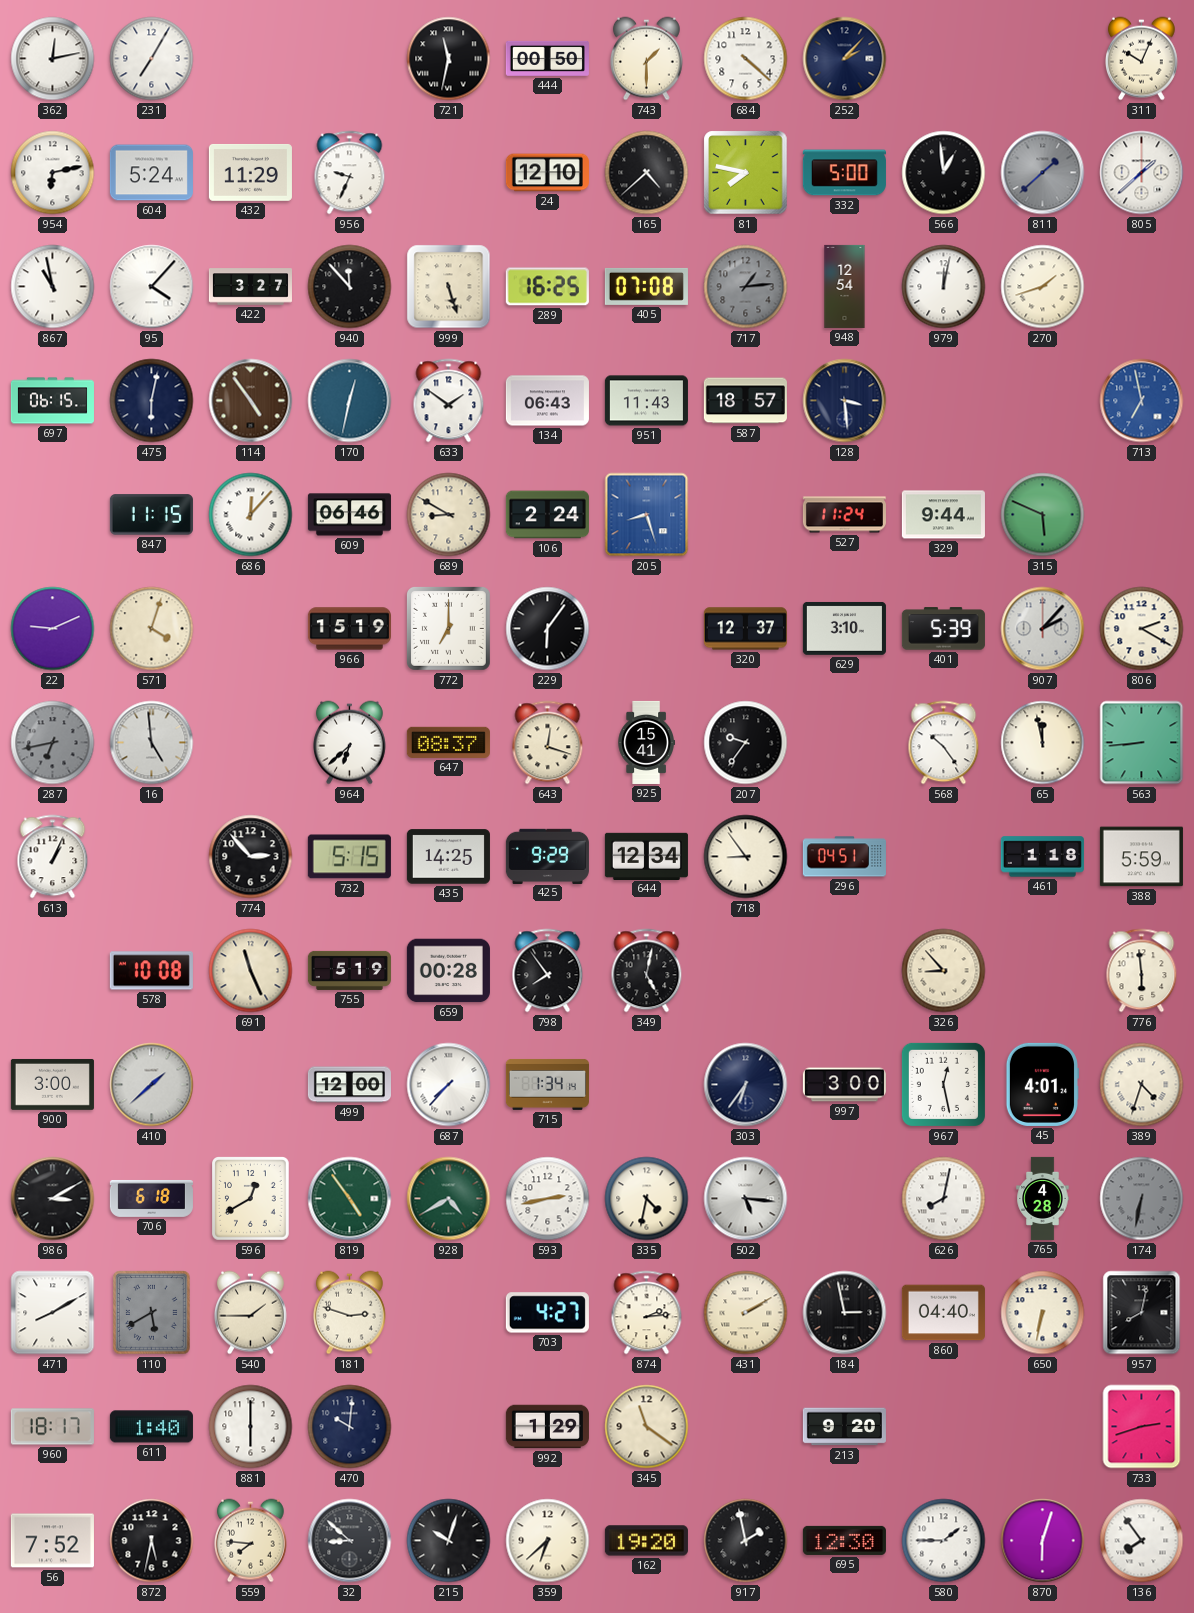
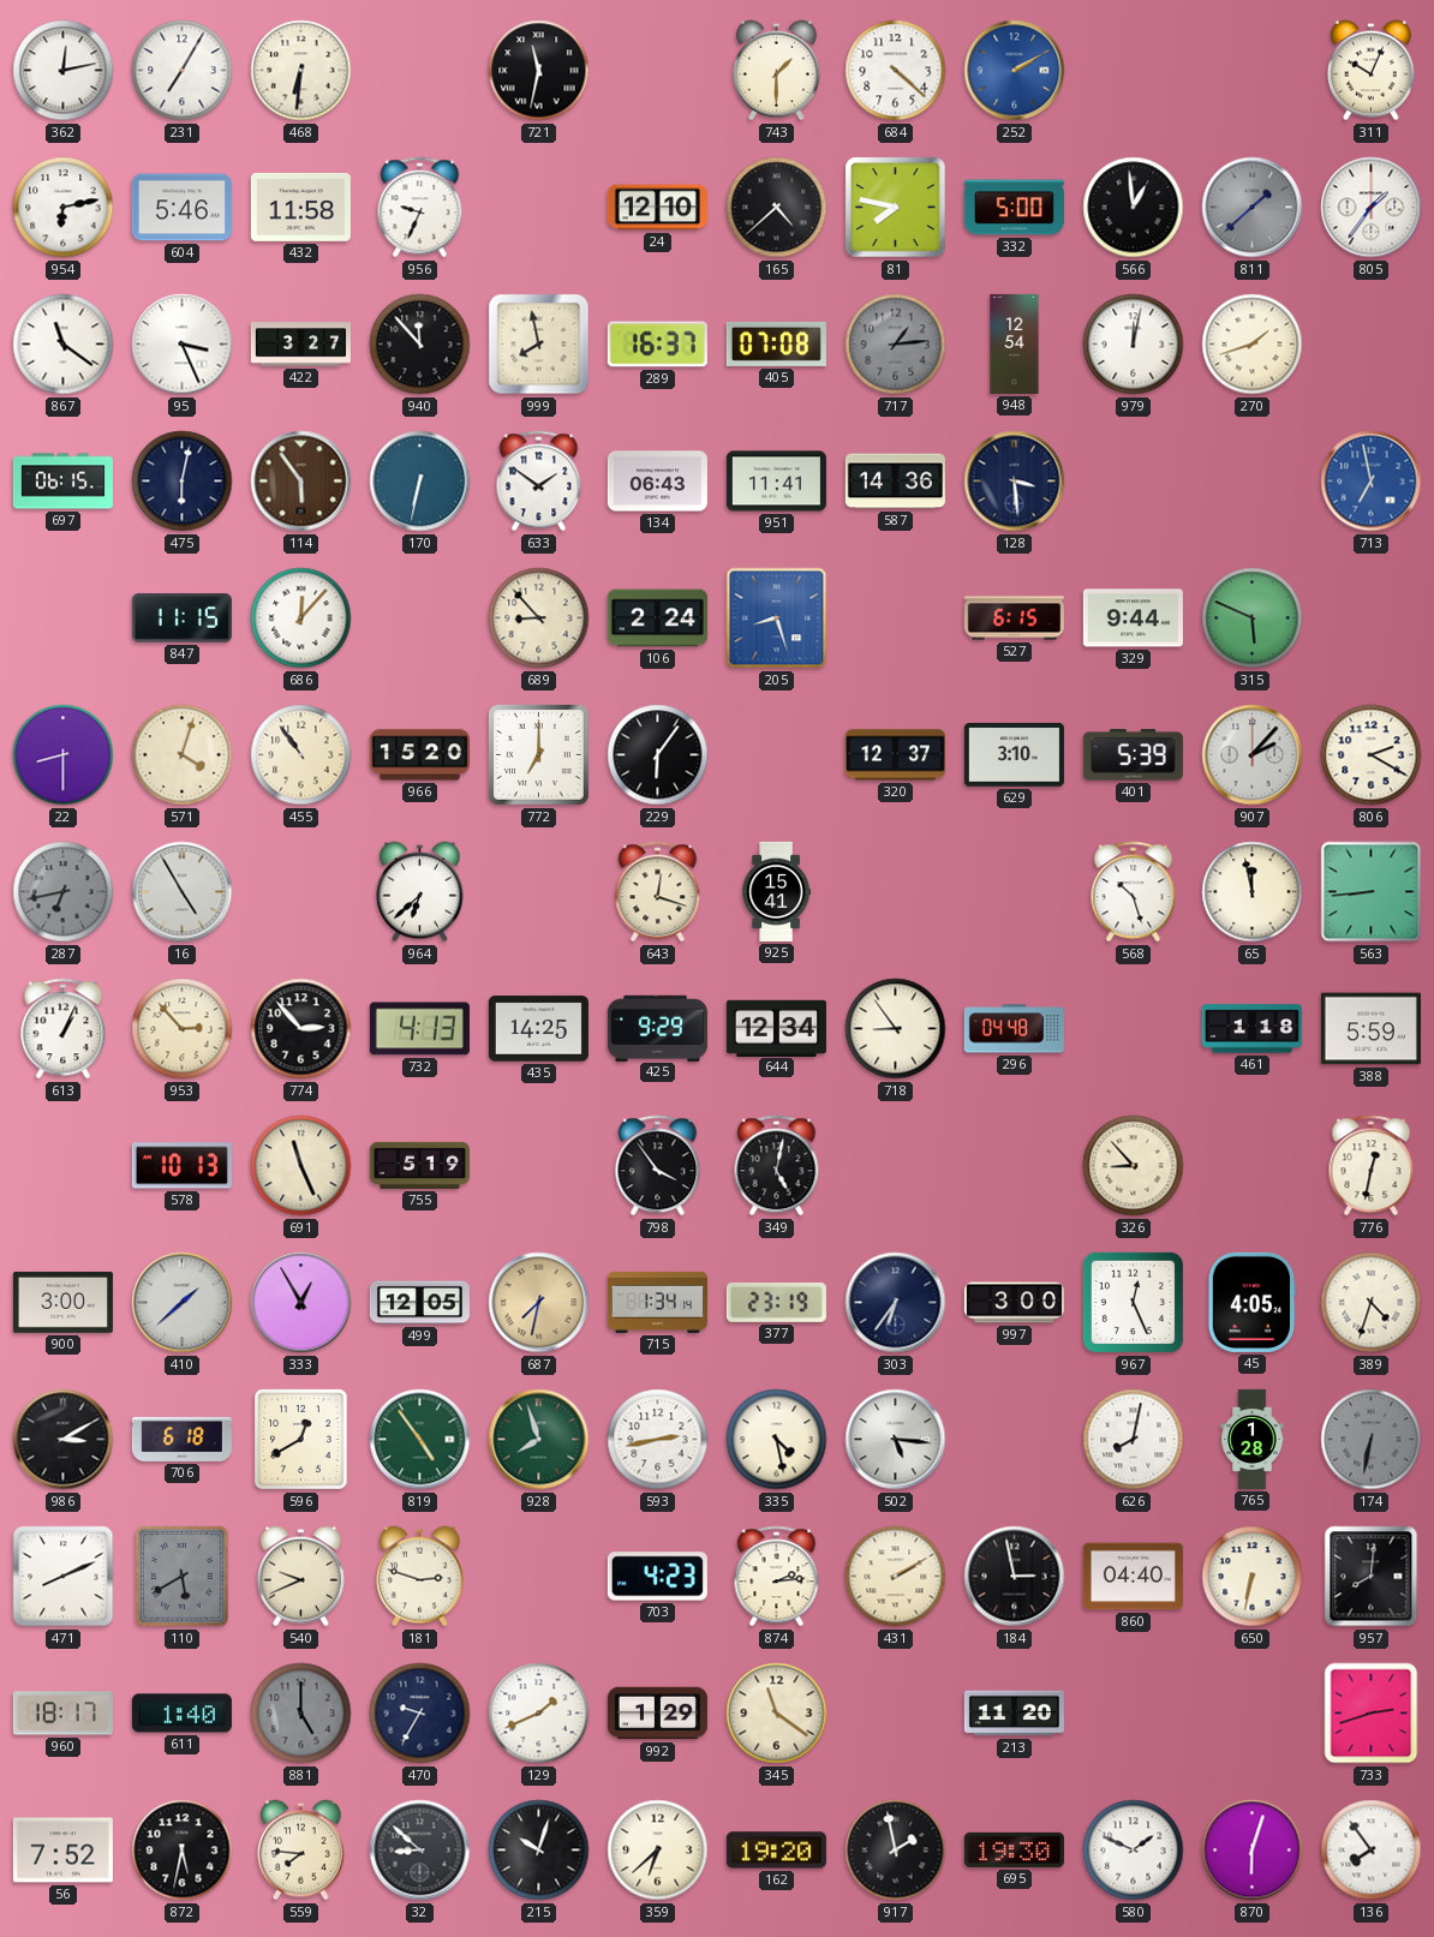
468: none -> 6:31 (301, 71)
444: 00:50 -> none (547, 58)
252: 2:07 -> 2:10 (1015, 71)
252 dial: navy -> blue (1015, 71)
604: 5:24 -> 5:46 (181, 208)
432: 11:29 -> 11:58 (300, 208)
805: 1:38 -> 1:36 (1372, 208)
867: 10:58 -> 11:21 (64, 345)
95: 4:07 -> 3:26 (183, 345)
999: 5:27 -> 7:58 (539, 345)
289: 16:25 -> 16:37 (657, 345)
114: 4:54 -> 5:54 (301, 482)
170: 12:32 -> 6:32 (420, 482)
951: 11:43 -> 11:41 (776, 482)
587: 18:57 -> 14:36 (895, 482)
609: 06:46 -> none (349, 515)
689: 8:50 -> 8:53 (539, 618)
527: 11:24 -> 6:15 (1014, 618)
22: 9:11 -> 8:30 (64, 755)
455: none -> 10:54 (301, 755)
966: 15:19 -> 15:20 (419, 755)
16: 4:59 -> 4:55 (183, 892)
647: 08:37 -> none (448, 742)
207: 9:36 -> none (746, 743)
568: 10:24 -> 10:27 (1134, 892)
953: none -> 2:53 (183, 1029)
732: 5:15 -> 4:13 (419, 1029)
296: 04:51 -> 04:48 (1014, 1029)
578: 10:08 -> 10:13 (181, 1166)
659: 00:28 -> none (448, 971)
798: 7:54 -> 3:54 (658, 1166)
776: 5:59 -> 12:32 (1372, 1166)
333: none -> 12:55 (301, 1303)
499: 12:00 -> 12:05 (419, 1303)
687: 7:37 -> 7:32 (539, 1303)
687 dial: white -> champagne (539, 1303)
377: none -> 23:19 (776, 1303)
967: 12:28 -> 12:26 (1133, 1302)
45: 4:01 -> 4:05 (1251, 1302)
928: 4:40 -> 7:57 (539, 1440)
335: 4:32 -> 4:28 (777, 1440)
765: 4:28 -> 1:28 (1253, 1439)
471: 8:10 -> 8:11 (64, 1577)
540: 1:45 -> 9:41 (300, 1577)
703: 4:27 -> 4:23 (657, 1577)
957: 8:02 -> 8:01 (1372, 1577)
881: 6:00 -> 5:00 (301, 1714)
881 dial: white -> grey (301, 1714)
470: 10:01 -> 9:35 (420, 1714)
129: none -> 1:41 (539, 1714)
213: 9:20 -> 11:20 (1014, 1714)
695: 12:30 -> 19:30 (1014, 1849)
580: 1:45 -> 1:49 (1134, 1851)
